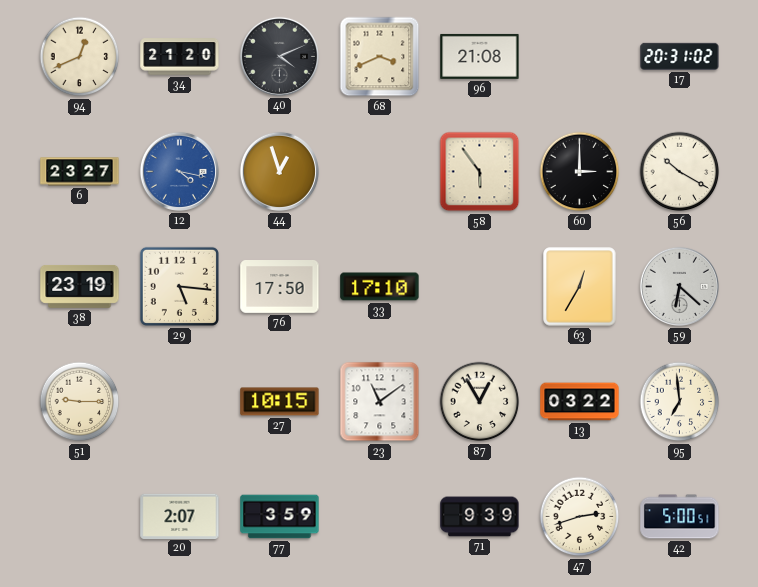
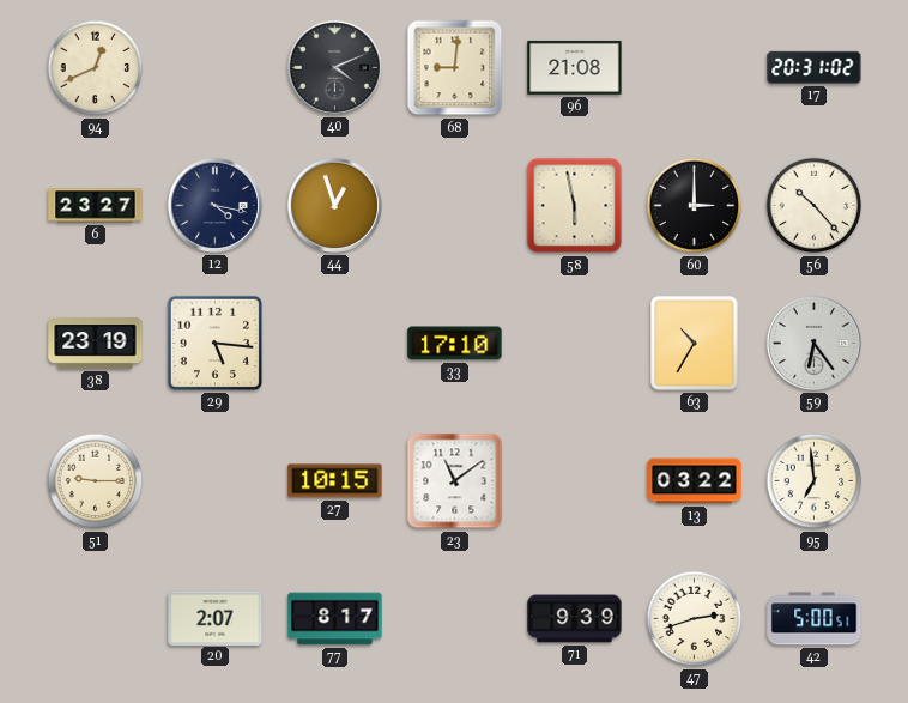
34: 21:20 -> none (180, 57)
68: 3:41 -> 9:01 (455, 68)
12 dial: blue -> navy (214, 205)
58: 5:54 -> 5:58 (575, 206)
56: 10:20 -> 10:23 (815, 206)
76: 17:50 -> none (280, 287)
63: 12:35 -> 10:35 (695, 344)
59: 6:22 -> 6:24 (813, 343)
87: 12:55 -> none (480, 402)
77: 3:59 -> 8:17 (335, 619)
